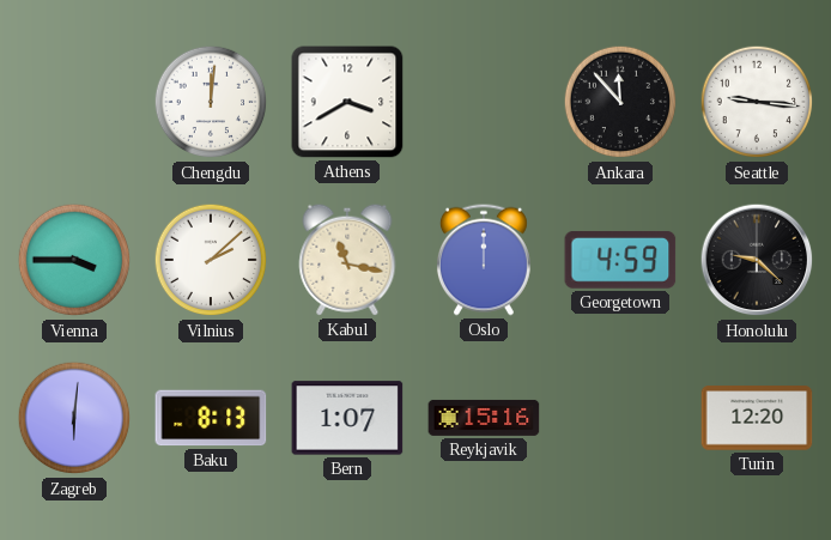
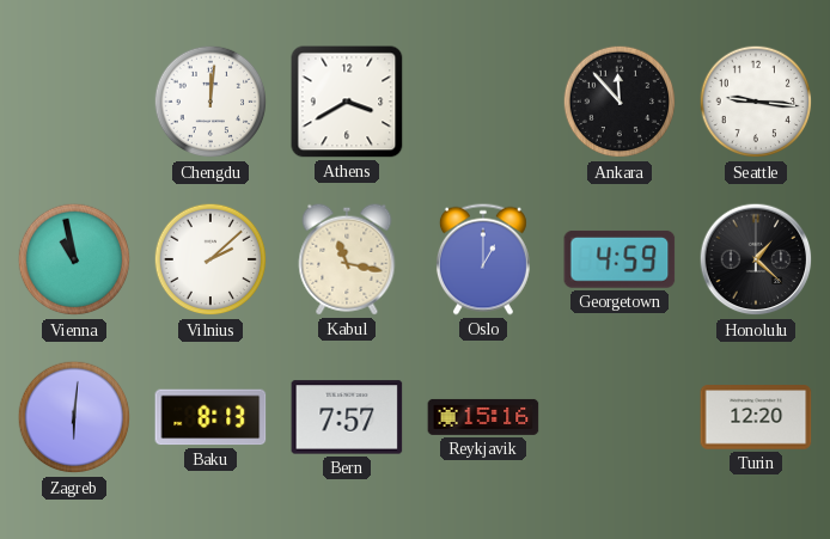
Vienna: 3:45 -> 10:58 (74, 259)
Oslo: 12:00 -> 1:00 (483, 259)
Honolulu: 9:22 -> 1:22 (756, 259)
Bern: 1:07 -> 7:57 (347, 417)
